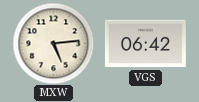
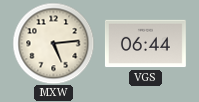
VGS: 06:42 -> 06:44 (145, 44)
